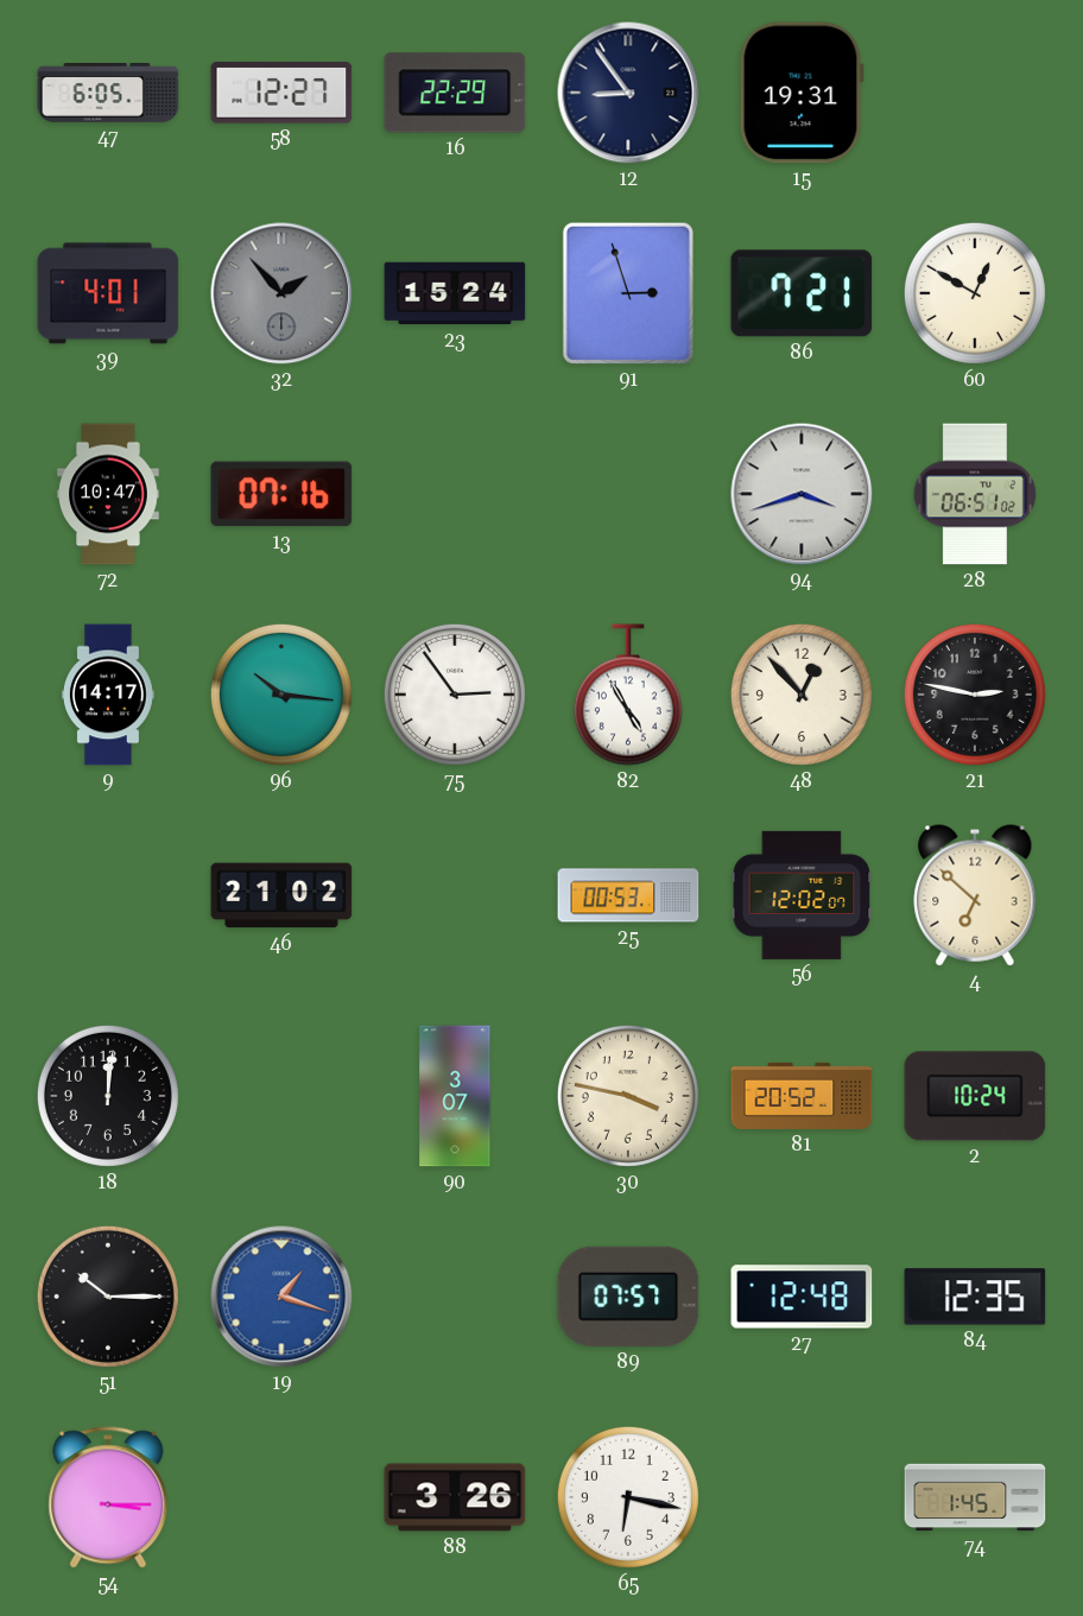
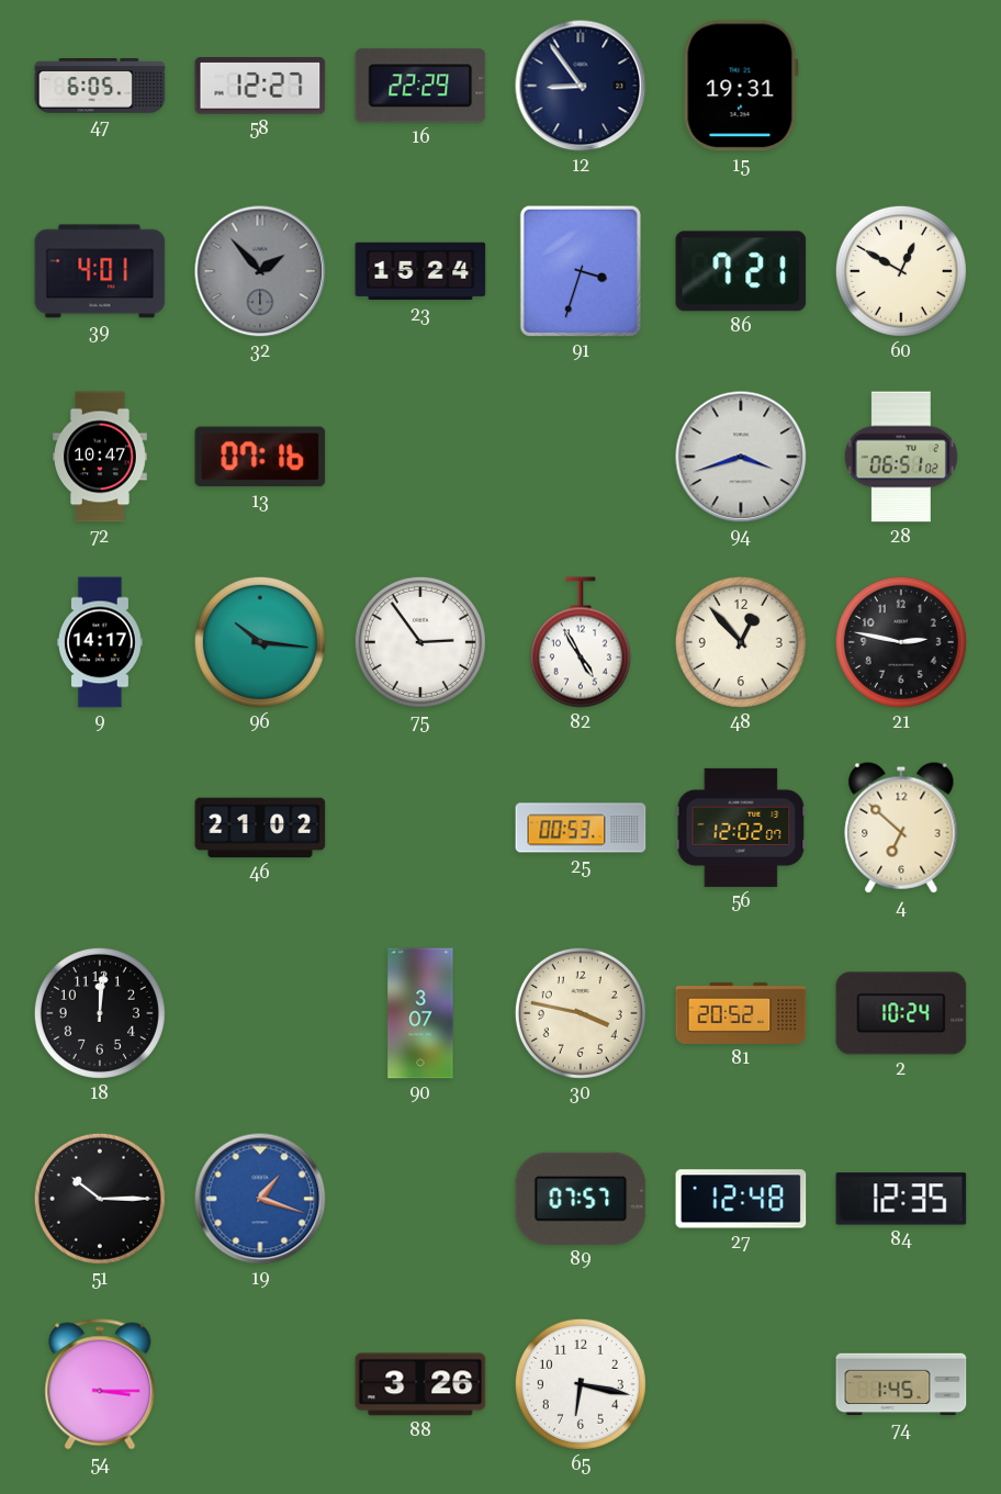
91: 2:57 -> 3:33 (581, 271)
